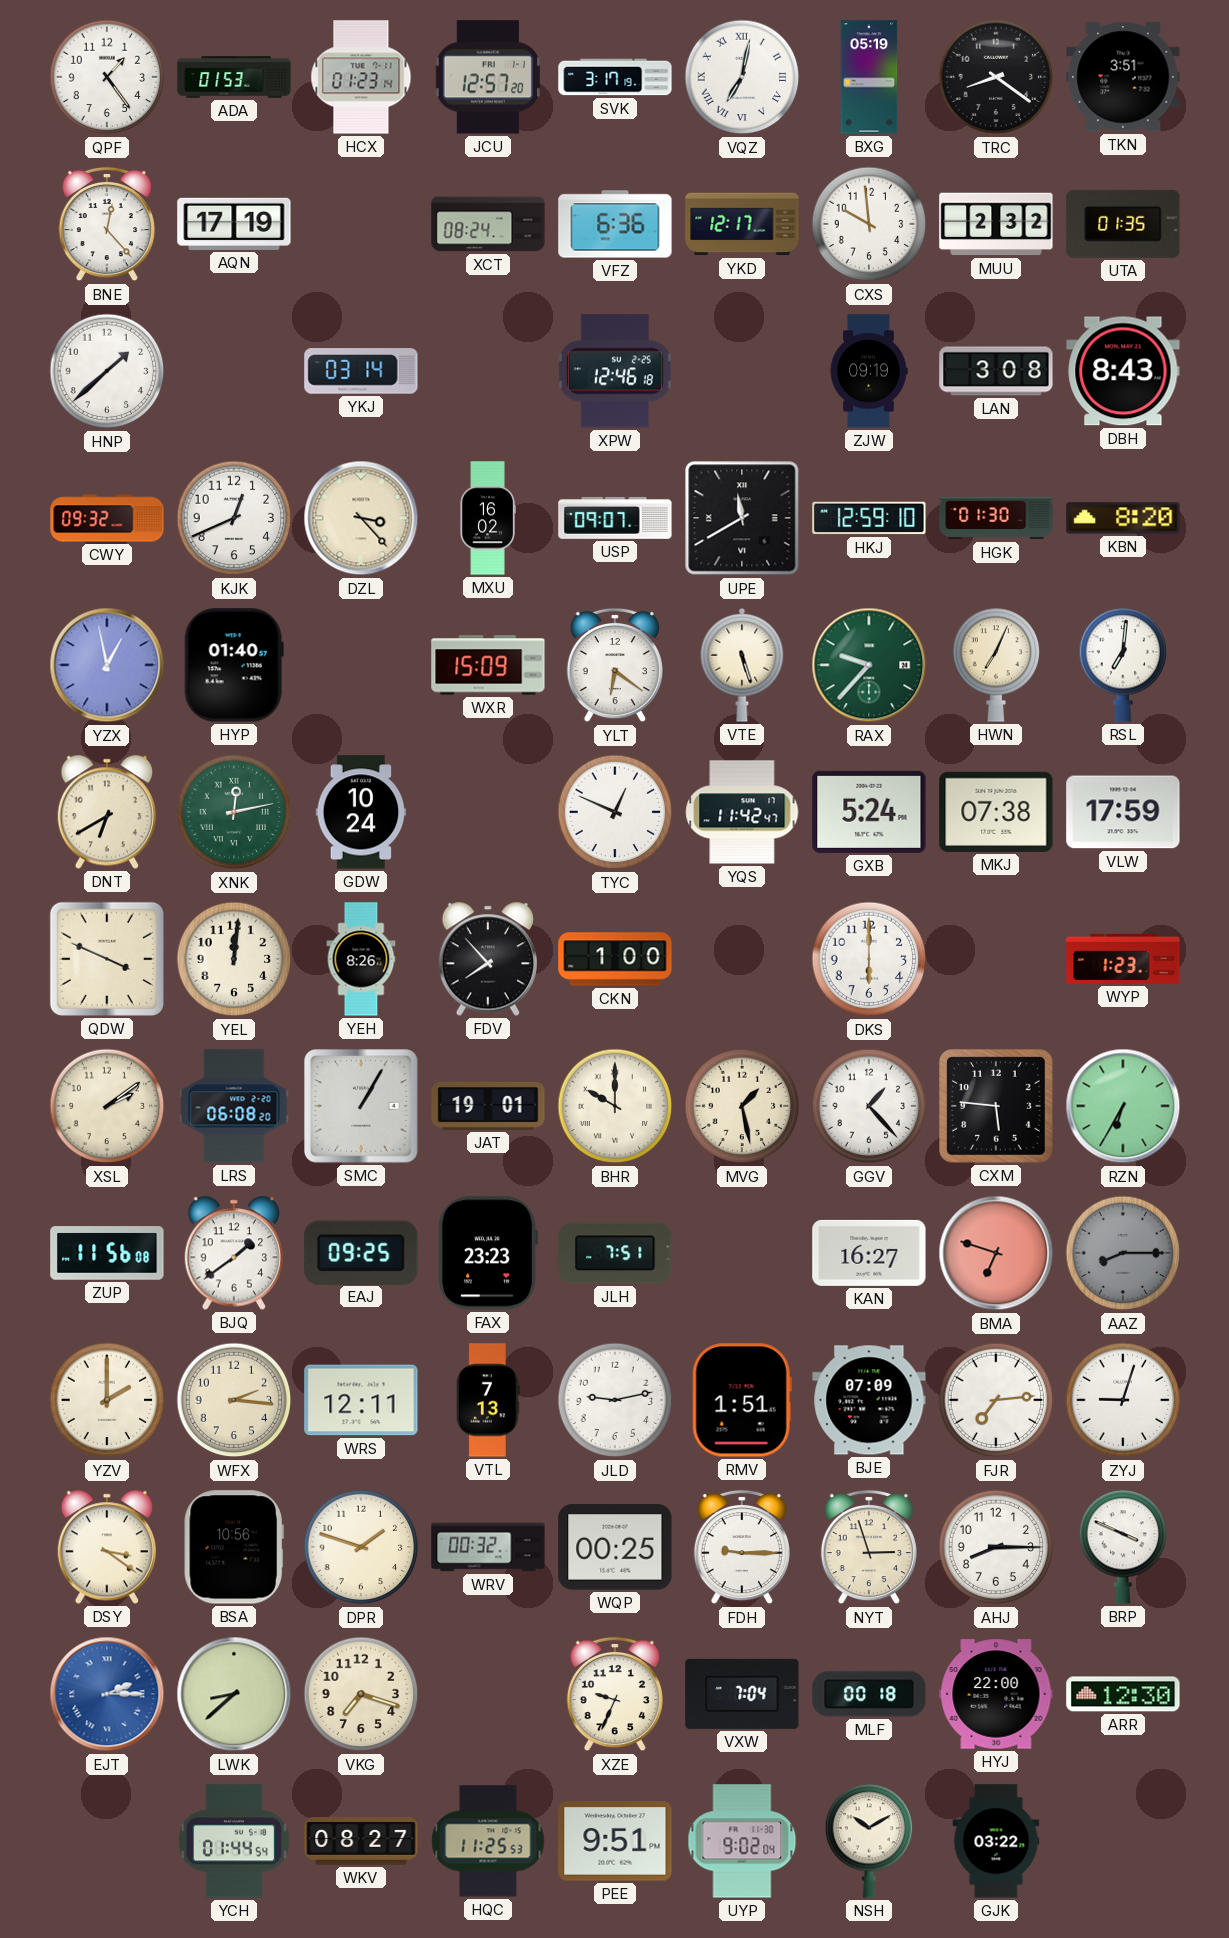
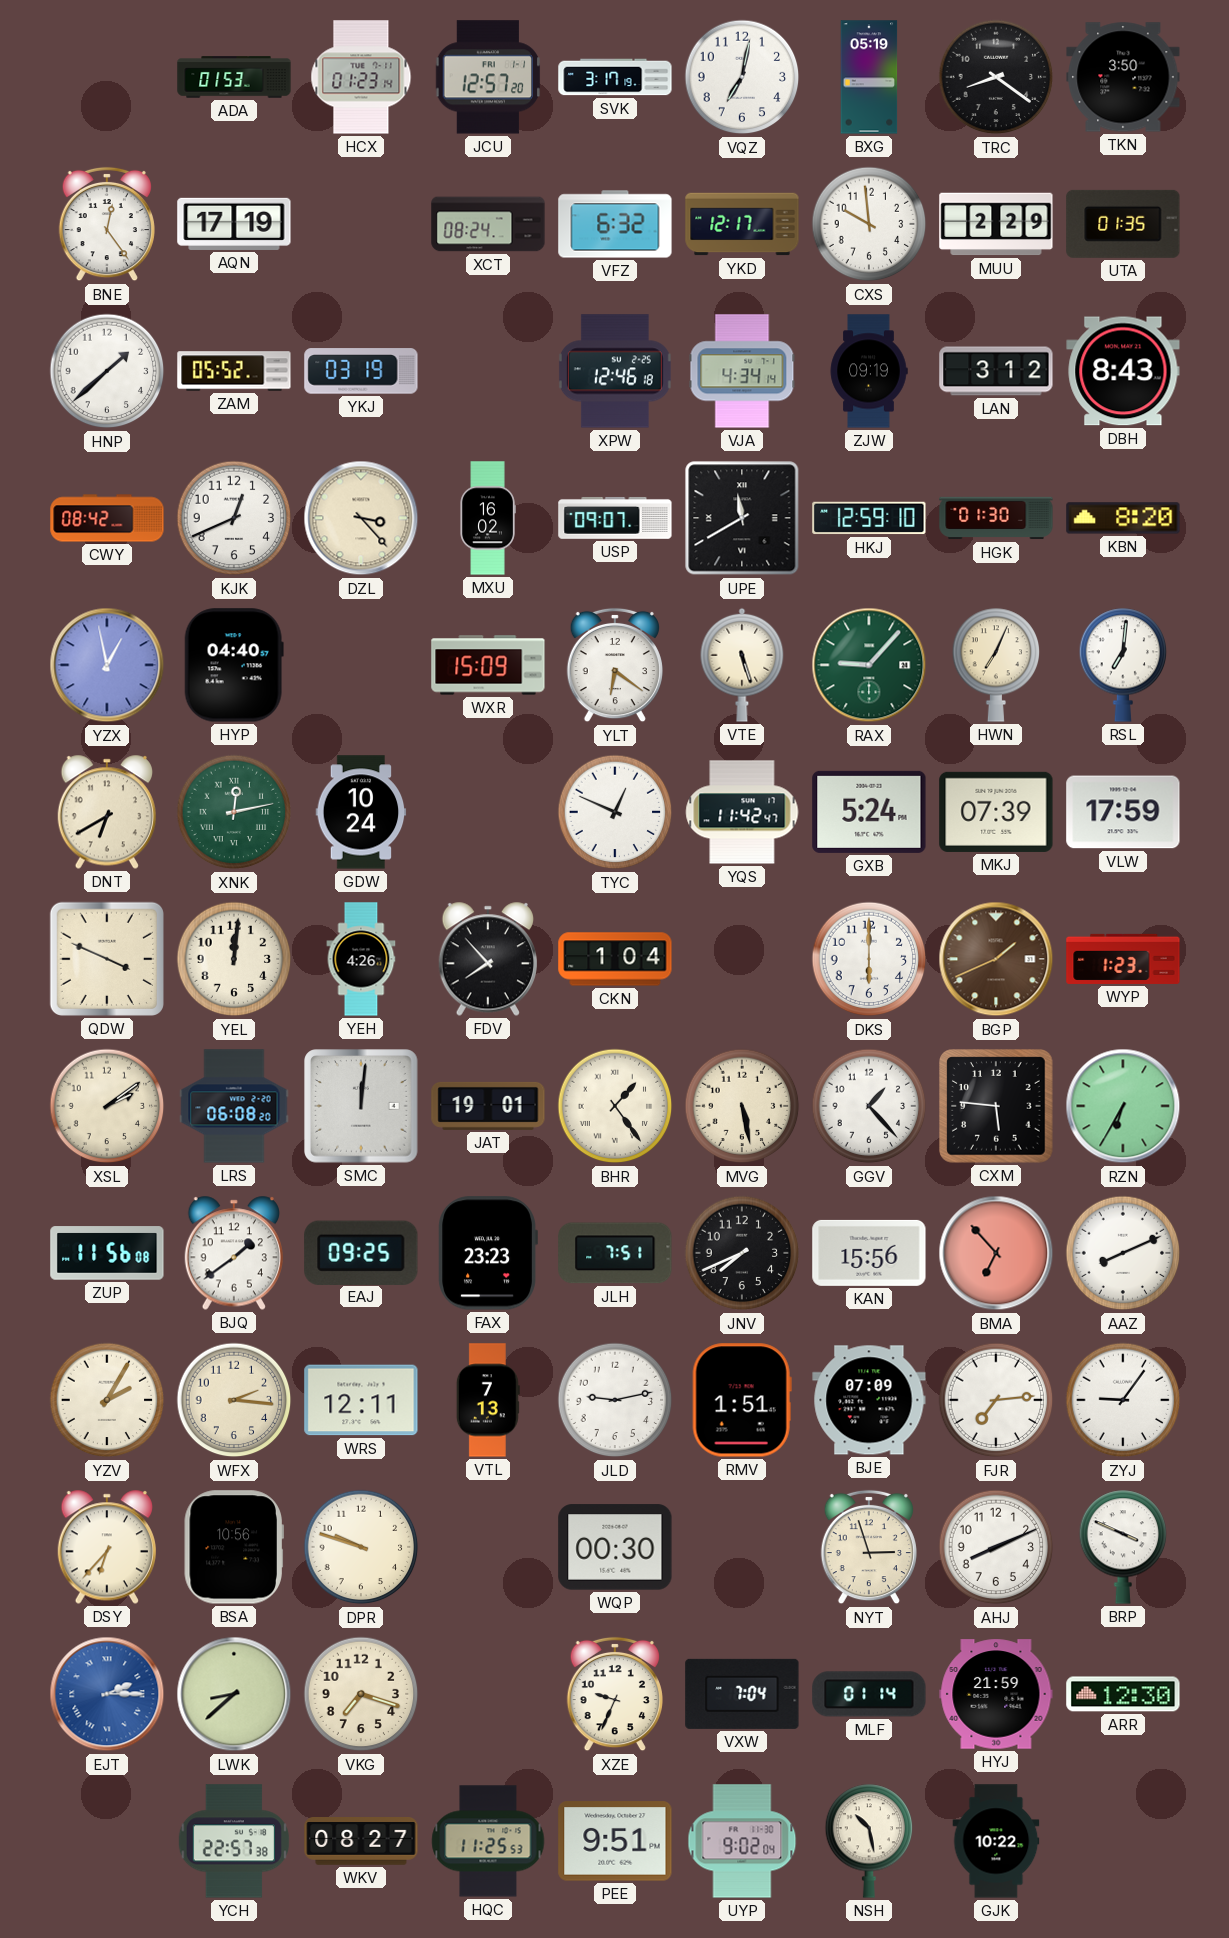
QPF: 1:24 -> none (107, 77)
VQZ numerals: Roman -> Arabic (742, 77)
TKN: 3:51 -> 3:50 (1123, 77)
BNE: 12:23 -> 12:24 (107, 224)
VFZ: 6:36 -> 6:32 (615, 224)
MUU: 2:32 -> 2:29 (996, 224)
ZAM: none -> 05:52 (234, 371)
YKJ: 03:14 -> 03:19 (361, 371)
VJA: none -> 4:34 (742, 371)
LAN: 3:08 -> 3:12 (996, 371)
CWY: 09:32 -> 08:42 (107, 518)
HYP: 01:40 -> 04:40 (234, 665)
RAX: 9:37 -> 9:07 (869, 665)
MKJ: 07:38 -> 07:39 (996, 812)
YEH: 8:26 -> 4:26 (361, 959)
CKN: 1:00 -> 1:04 (615, 959)
BGP: none -> 1:41 (996, 959)
SMC: 1:05 -> 12:01 (361, 1106)
BHR: 10:00 -> 1:24 (615, 1106)
MVG: 1:28 -> 5:28 (742, 1106)
JNV: none -> 7:41 (742, 1253)
KAN: 16:27 -> 15:56 (869, 1253)
BMA: 6:48 -> 6:53 (996, 1253)
AAZ: 8:15 -> 8:11 (1123, 1253)
AAZ dial: grey -> white (1123, 1253)
YZV: 2:00 -> 2:05 (107, 1400)
ZYJ: 9:03 -> 9:06 (1123, 1400)
DSY: 3:21 -> 6:37 (106, 1547)
DPR: 1:48 -> 9:48 (361, 1547)
WRV: 00:32 -> none (488, 1547)
WQP: 00:25 -> 00:30 (615, 1547)
FDH: 9:15 -> none (742, 1547)
AHJ: 8:15 -> 8:11 (996, 1547)
MLF: 00:18 -> 01:14 (869, 1694)
HYJ: 22:00 -> 21:59 (996, 1694)
YCH: 01:44 -> 22:57 (234, 1841)
NSH: 10:10 -> 10:28 (869, 1841)
GJK: 03:22 -> 10:22 (996, 1841)
